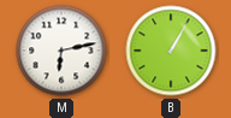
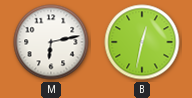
B: 1:05 -> 12:32 (142, 42)
